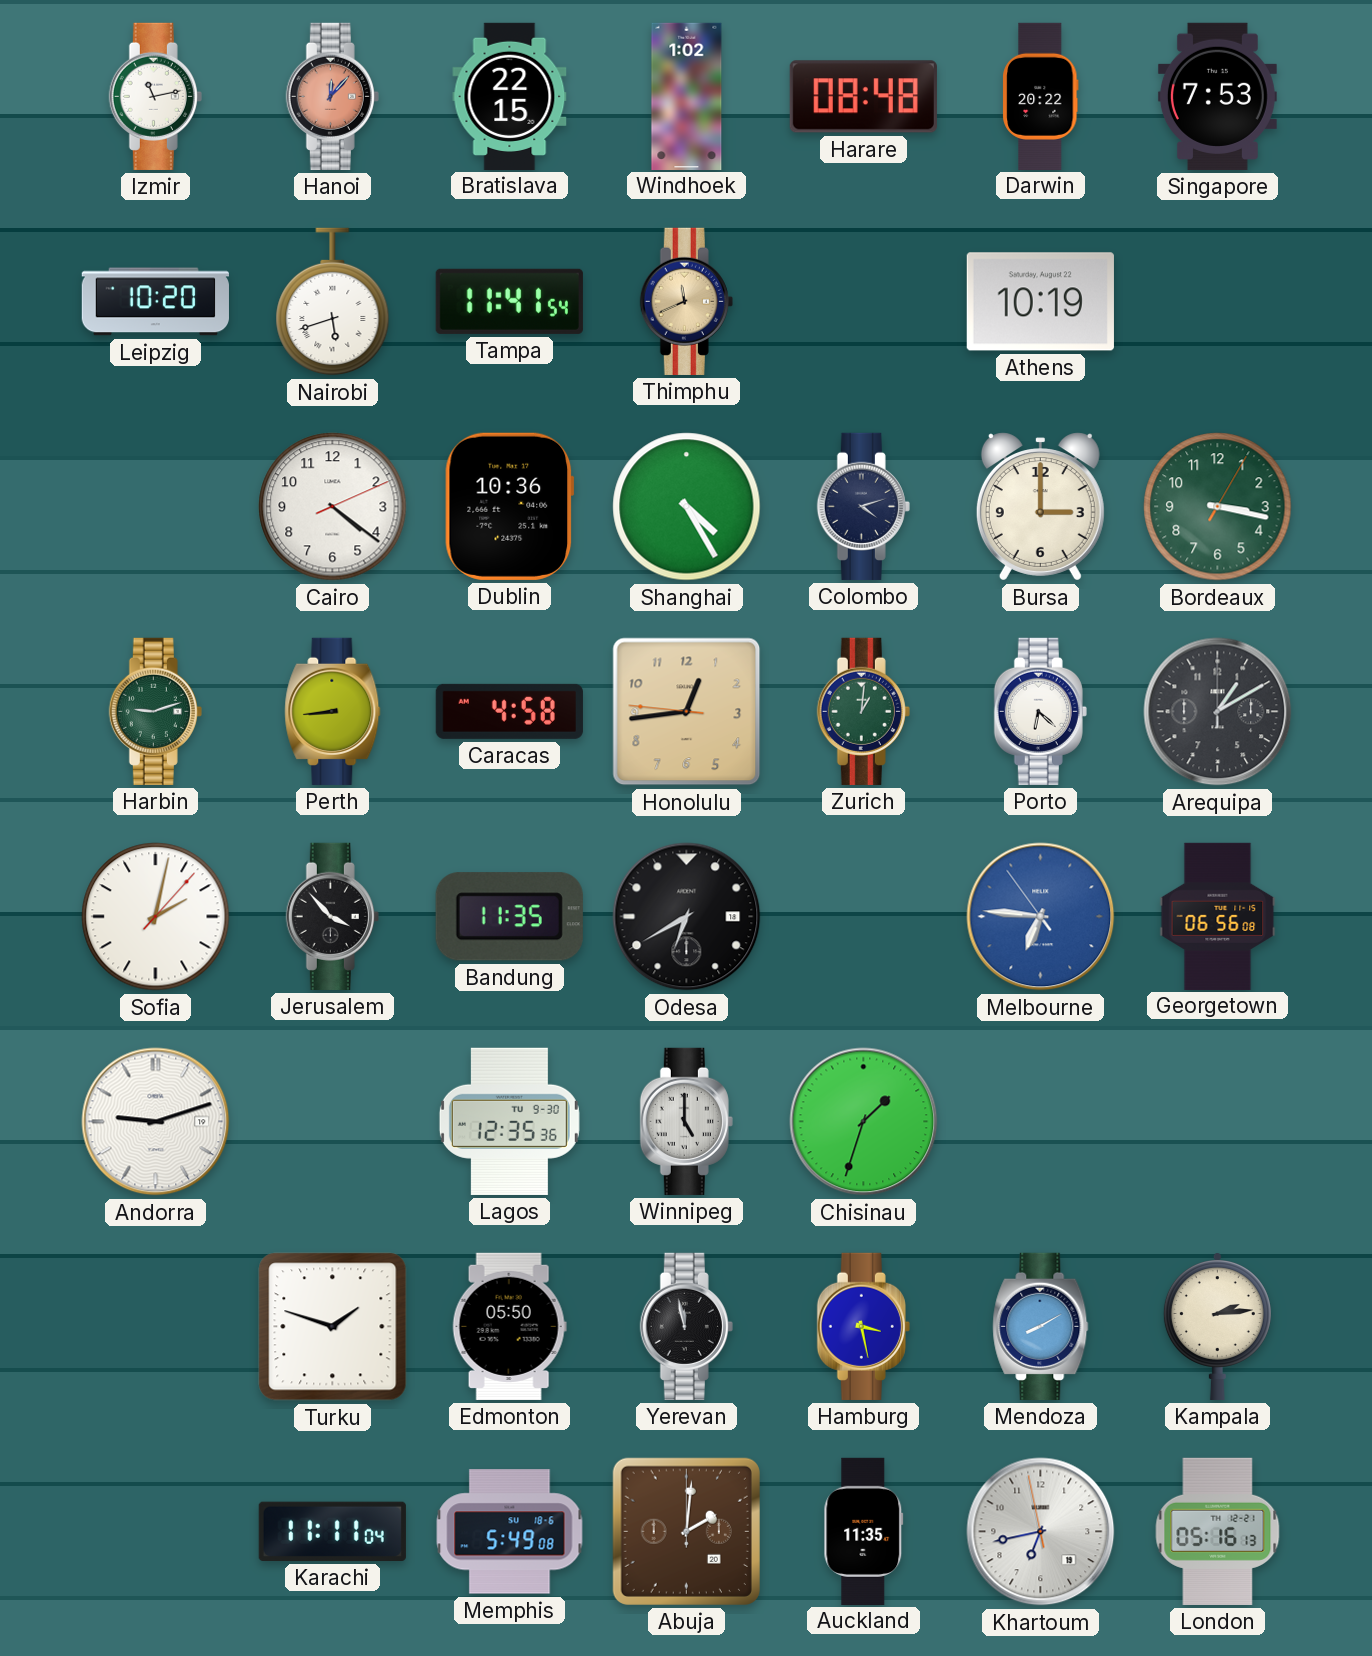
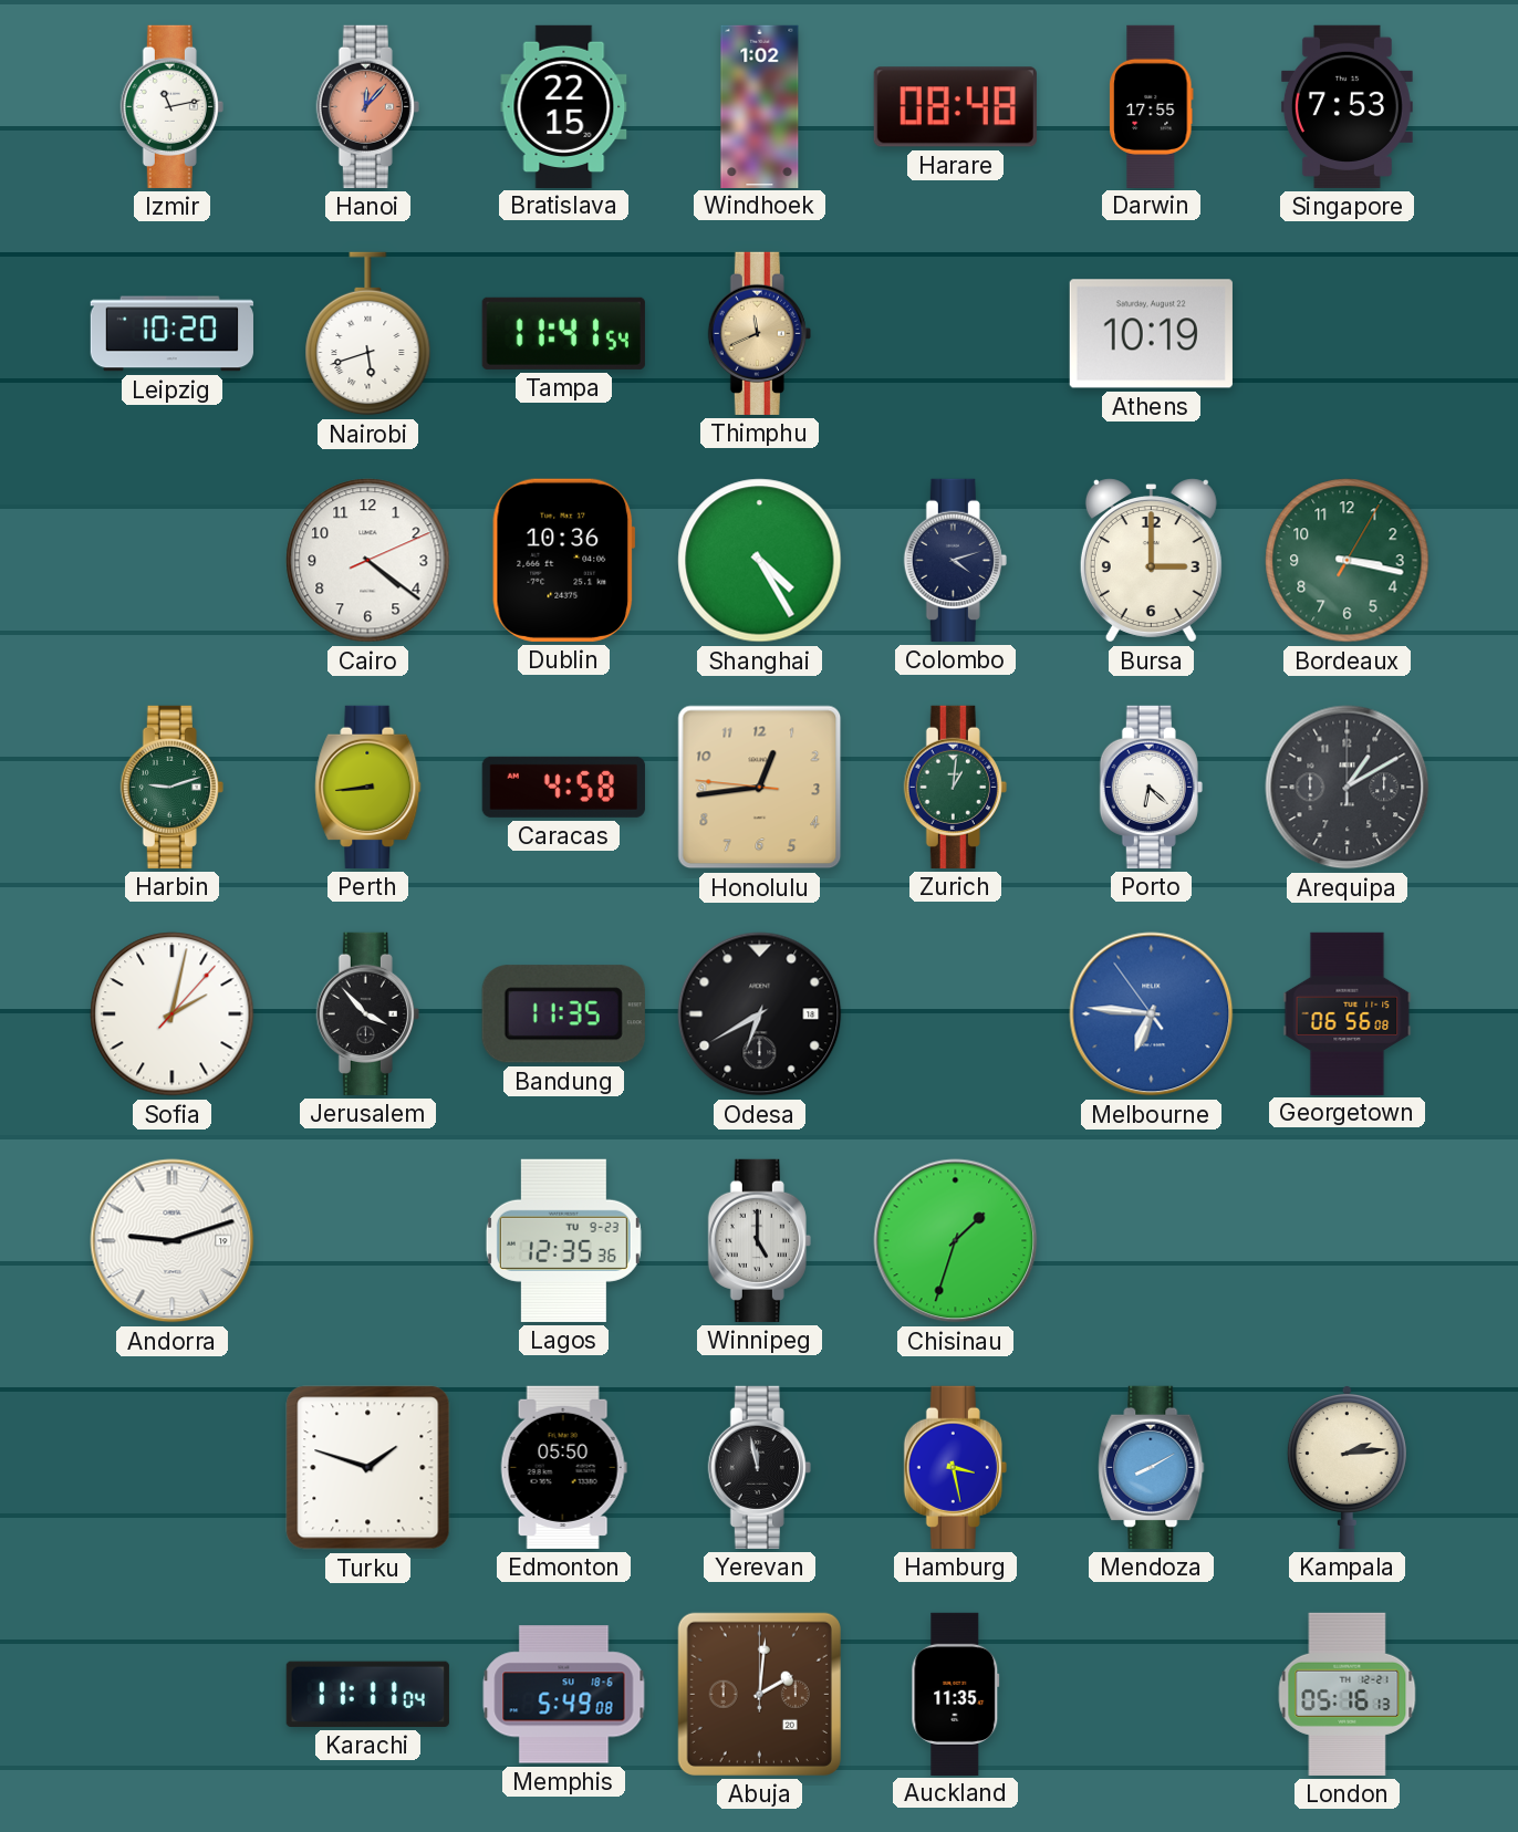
Darwin: 20:22 -> 17:55 (1152, 106)
Lagos date: TU 9-30 -> TU 9-23 (563, 1240)
Khartoum: 6:42 -> none (1041, 1532)
